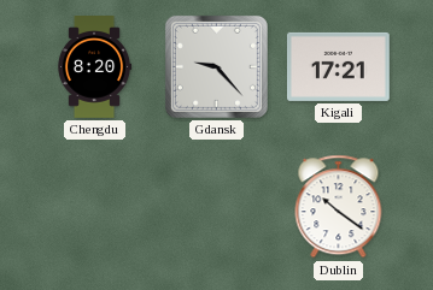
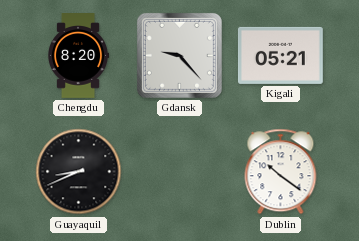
Kigali: 17:21 -> 05:21 (280, 55)
Guayaquil: none -> 8:41 (79, 172)
